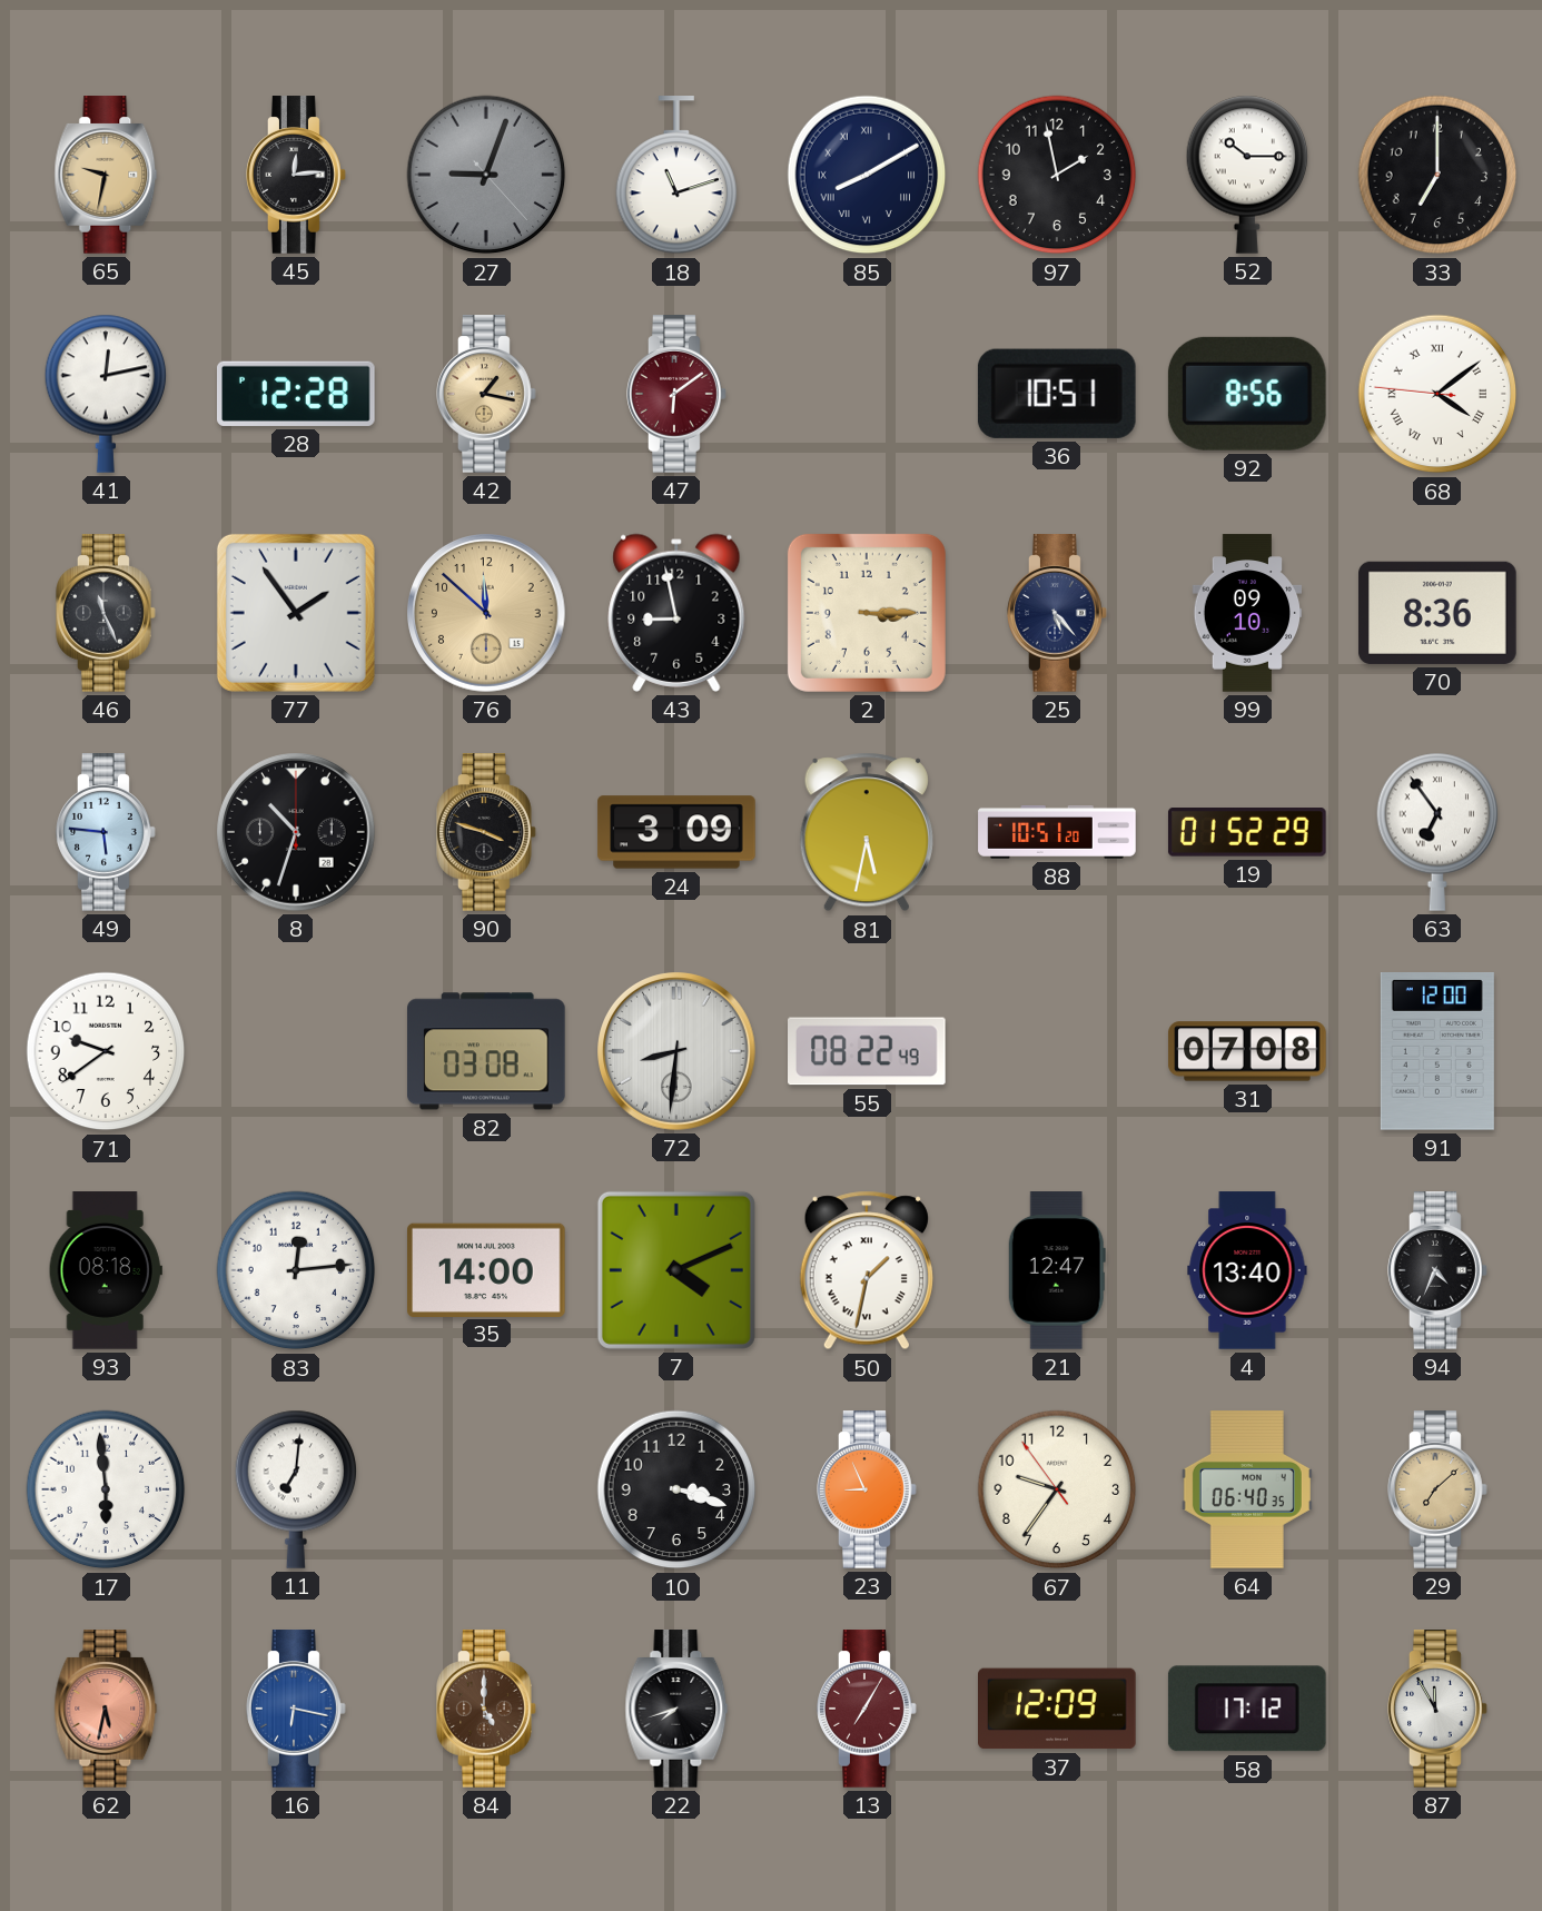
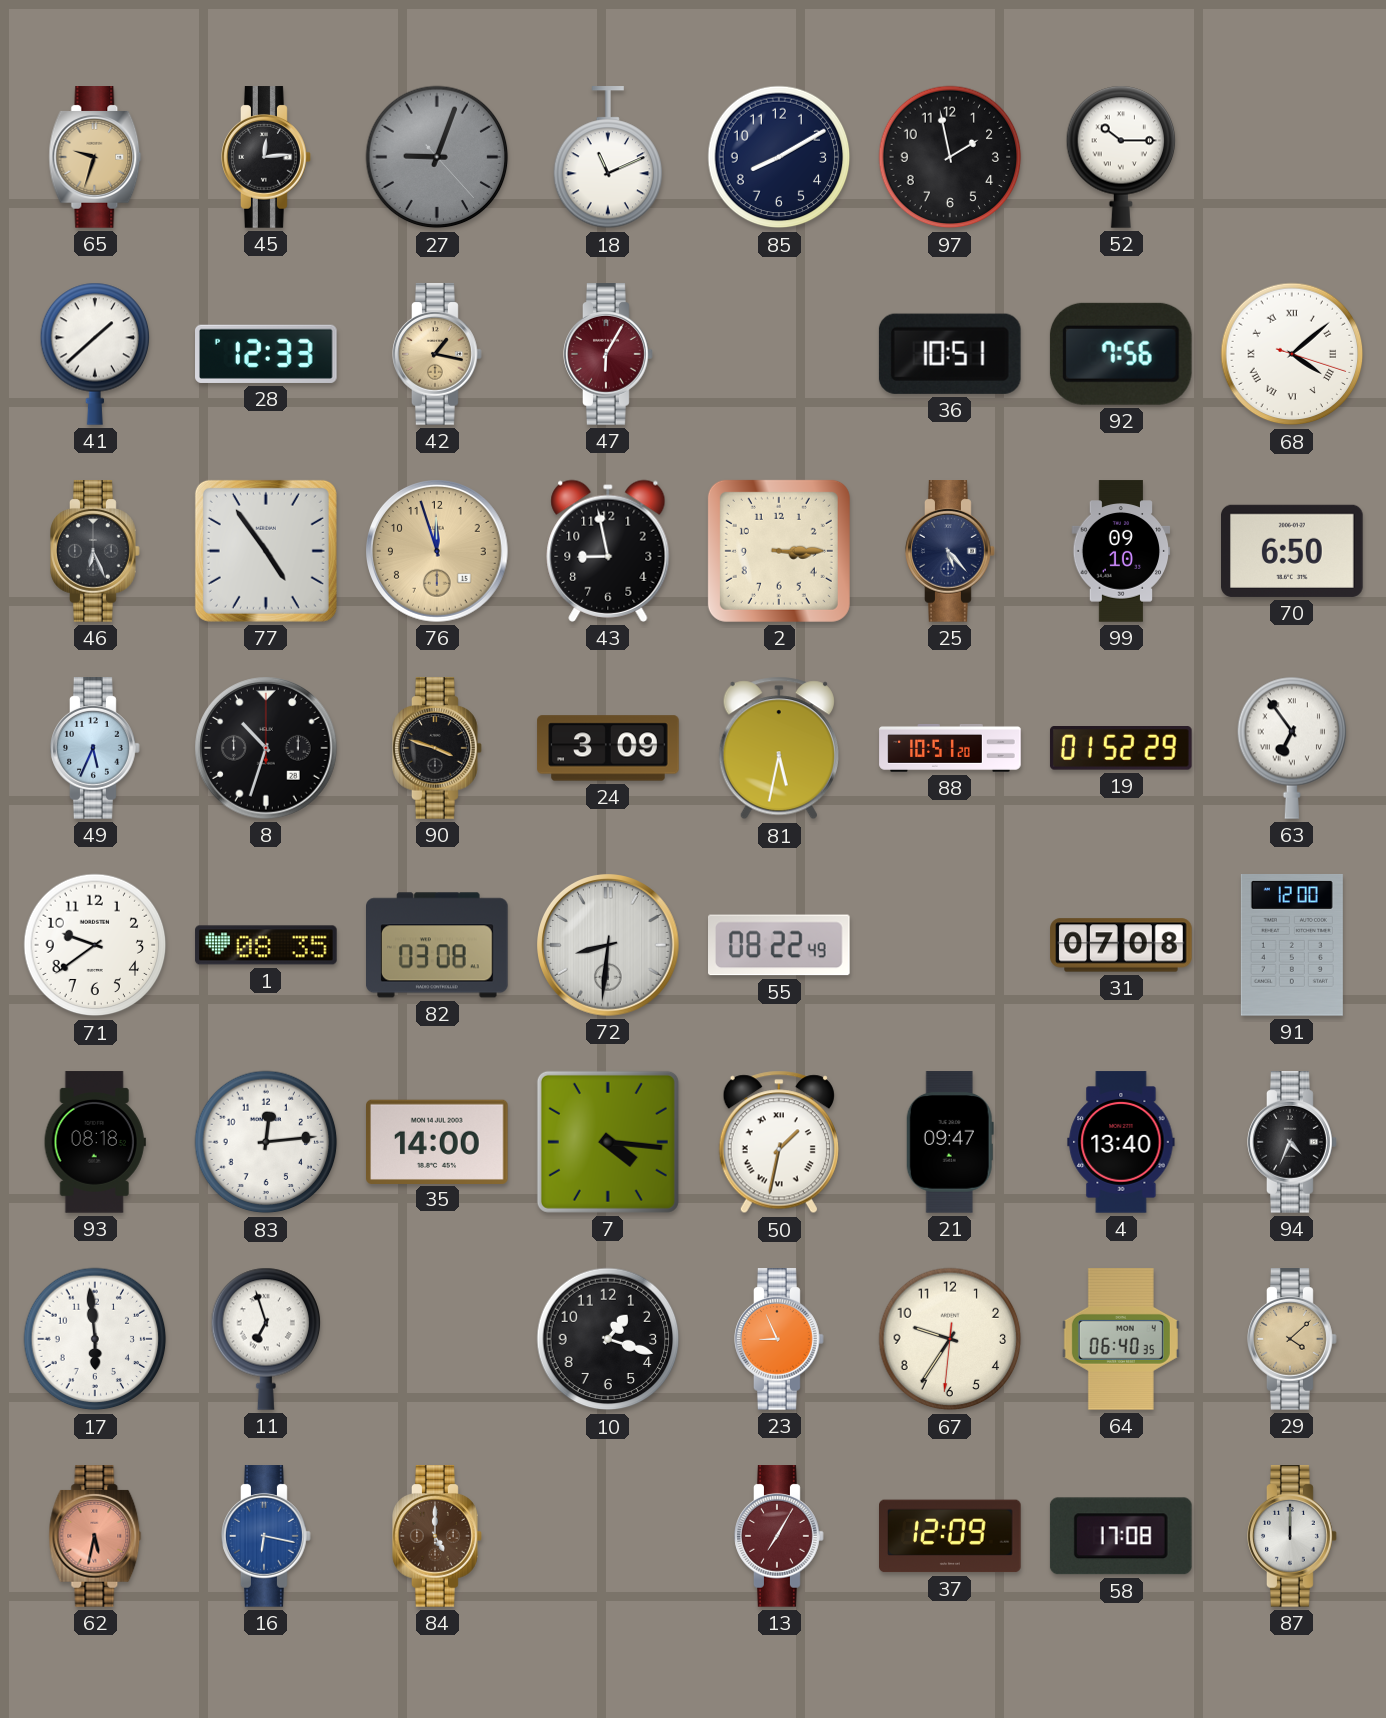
65: 9:32 -> 9:33 (95, 157)
18: 11:12 -> 11:11 (608, 158)
85 numerals: Roman -> Arabic (779, 157)
33: 7:00 -> none (1437, 175)
41: 12:13 -> 1:38 (95, 354)
28: 12:28 -> 12:33 (267, 354)
47: 6:09 -> 6:05 (608, 354)
92: 8:56 -> 7:56 (1121, 354)
68: 4:08:46 -> 4:08:18 (1292, 354)
46: 11:26 -> 6:26 (95, 551)
77: 1:54 -> 4:54 (266, 551)
76: 11:52 -> 11:57 (438, 552)
70: 8:36 -> 6:50 (1293, 551)
49: 5:46 -> 5:34 (95, 748)
1: none -> 08:35 (266, 945)
7: 4:11 -> 4:16 (608, 1142)
21: 12:47 -> 09:47 (950, 1142)
11: 7:01 -> 6:57 (266, 1339)
10: 3:18 -> 1:18 (608, 1339)
67: 9:35:54 -> 9:35:31 (950, 1339)
29: 7:08 -> 4:08 (1292, 1339)
22: 7:42 -> none (676, 1709)
58: 17:12 -> 17:08 (1121, 1536)
87: 11:55 -> 12:00 (1292, 1536)
